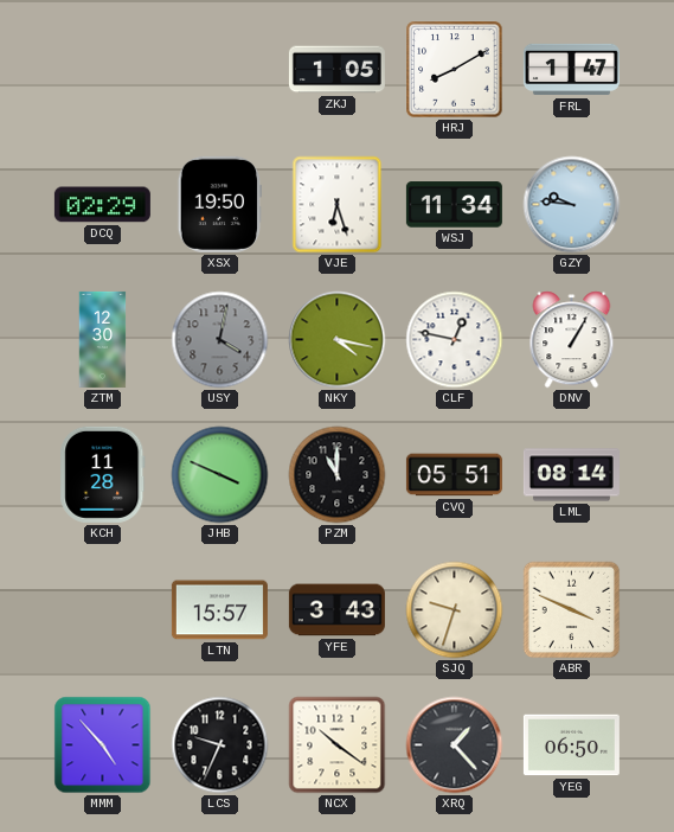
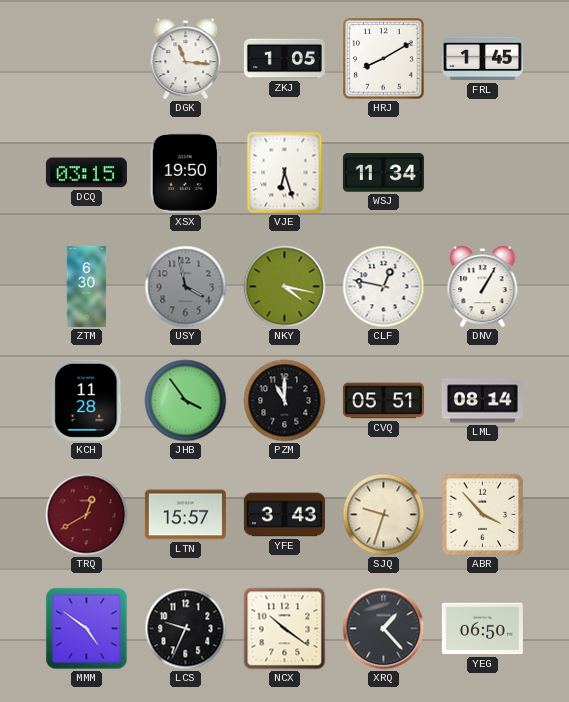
DGK: none -> 11:16 (186, 59)
FRL: 1:47 -> 1:45 (482, 59)
DCQ: 02:29 -> 03:15 (86, 173)
GZY: 9:46 -> none (572, 205)
ZTM: 12:30 -> 6:30 (87, 286)
USY: 4:02 -> 3:58 (186, 287)
JHB: 3:49 -> 3:54 (186, 401)
TRQ: none -> 12:40 (87, 515)
ABR: 3:49 -> 3:53 (483, 515)
MMM: 4:53 -> 4:51 (87, 629)
